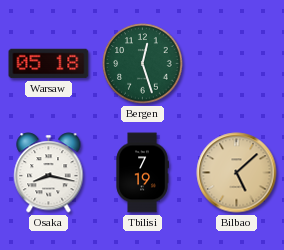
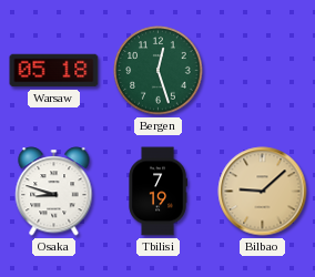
Osaka: 8:17 -> 8:48 (54, 192)
Bilbao: 5:08 -> 9:08 (263, 192)
